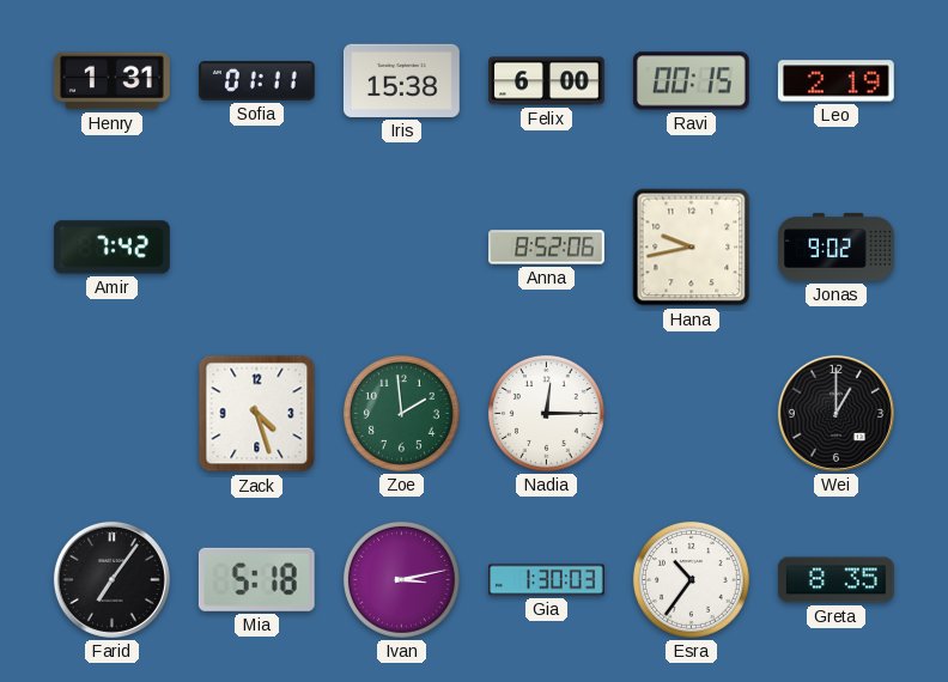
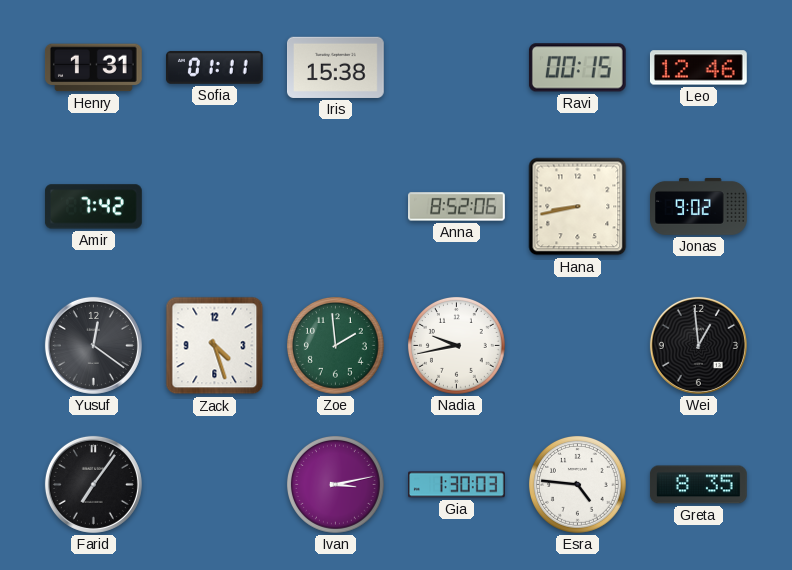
Felix: 6:00 -> none (547, 81)
Leo: 2:19 -> 12:46 (698, 68)
Hana: 9:43 -> 8:43 (578, 207)
Yusuf: none -> 12:21 (93, 345)
Nadia: 12:15 -> 9:43 (457, 346)
Wei: 1:00 -> 12:59 (698, 345)
Mia: 5:18 -> none (256, 579)
Esra: 10:36 -> 4:46 (578, 485)
